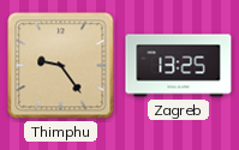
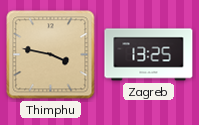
Thimphu: 9:24 -> 3:47 (51, 55)
